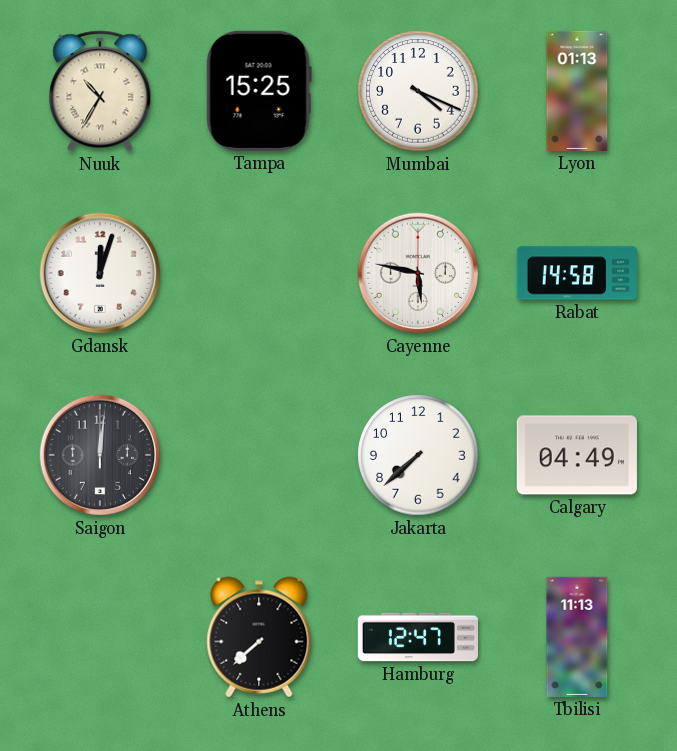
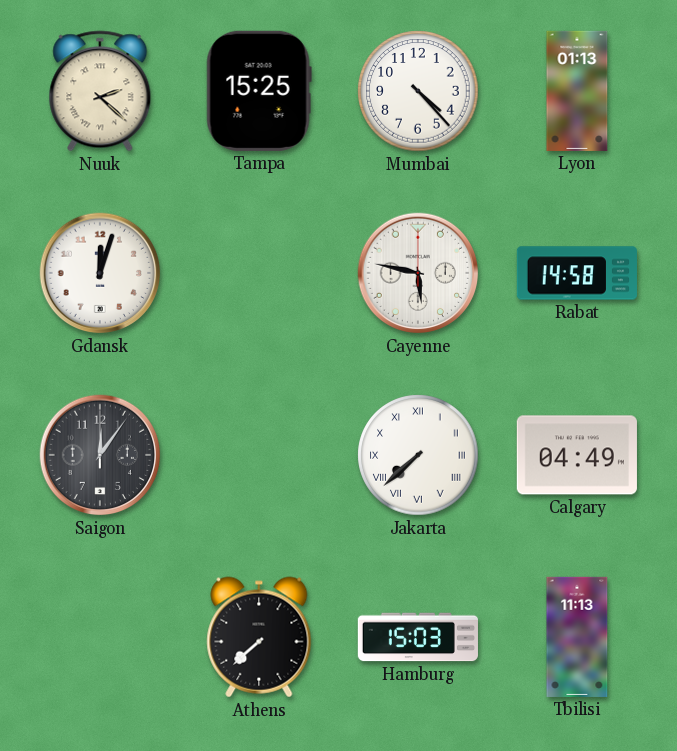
Nuuk: 10:35 -> 2:22 (100, 91)
Mumbai: 4:19 -> 4:23 (418, 91)
Saigon: 12:01 -> 12:06 (100, 455)
Jakarta numerals: Arabic -> Roman (418, 455)
Hamburg: 12:47 -> 15:03 (418, 637)
